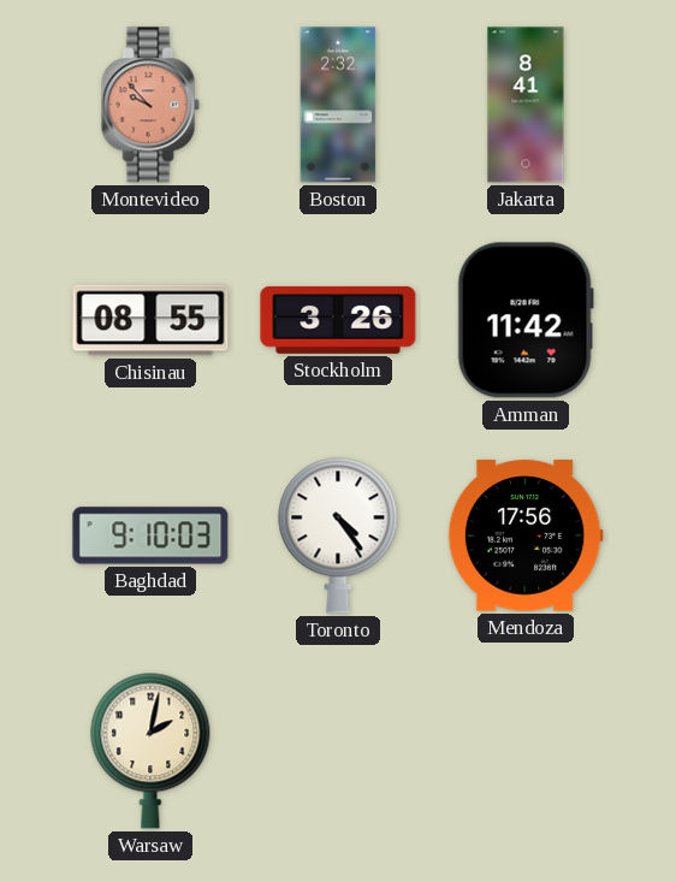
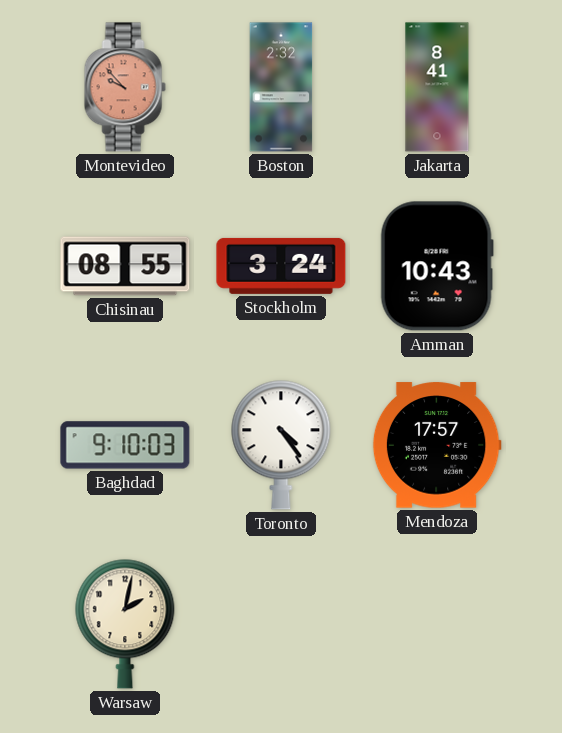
Stockholm: 3:26 -> 3:24 (281, 266)
Amman: 11:42 -> 10:43 (437, 266)
Mendoza: 17:56 -> 17:57 (437, 445)
